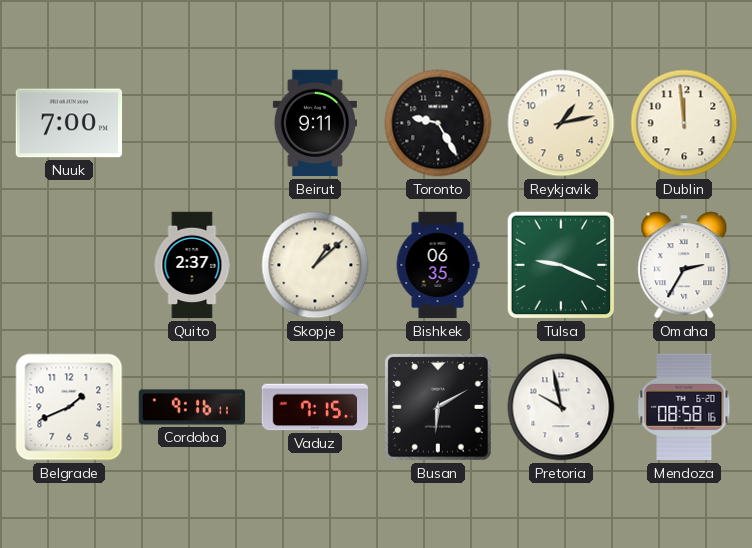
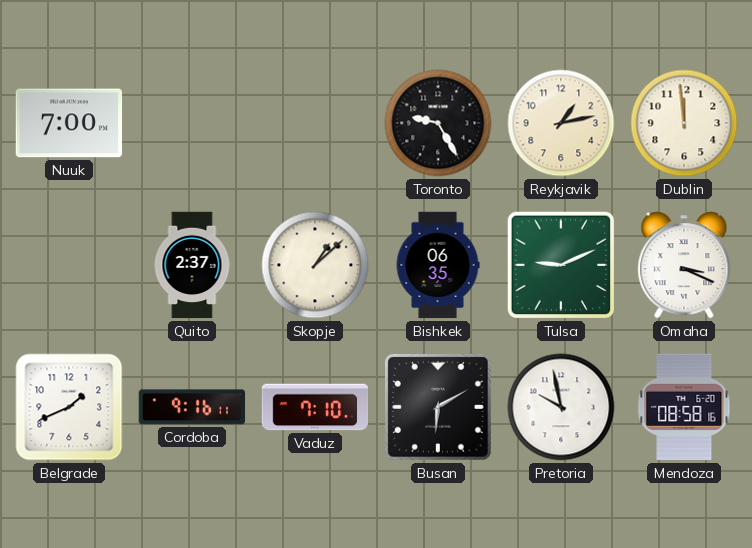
Beirut: 9:11 -> none (315, 123)
Tulsa: 9:19 -> 9:11 (561, 265)
Omaha: 2:35 -> 3:19 (684, 265)
Vaduz: 7:15 -> 7:10 (315, 407)
